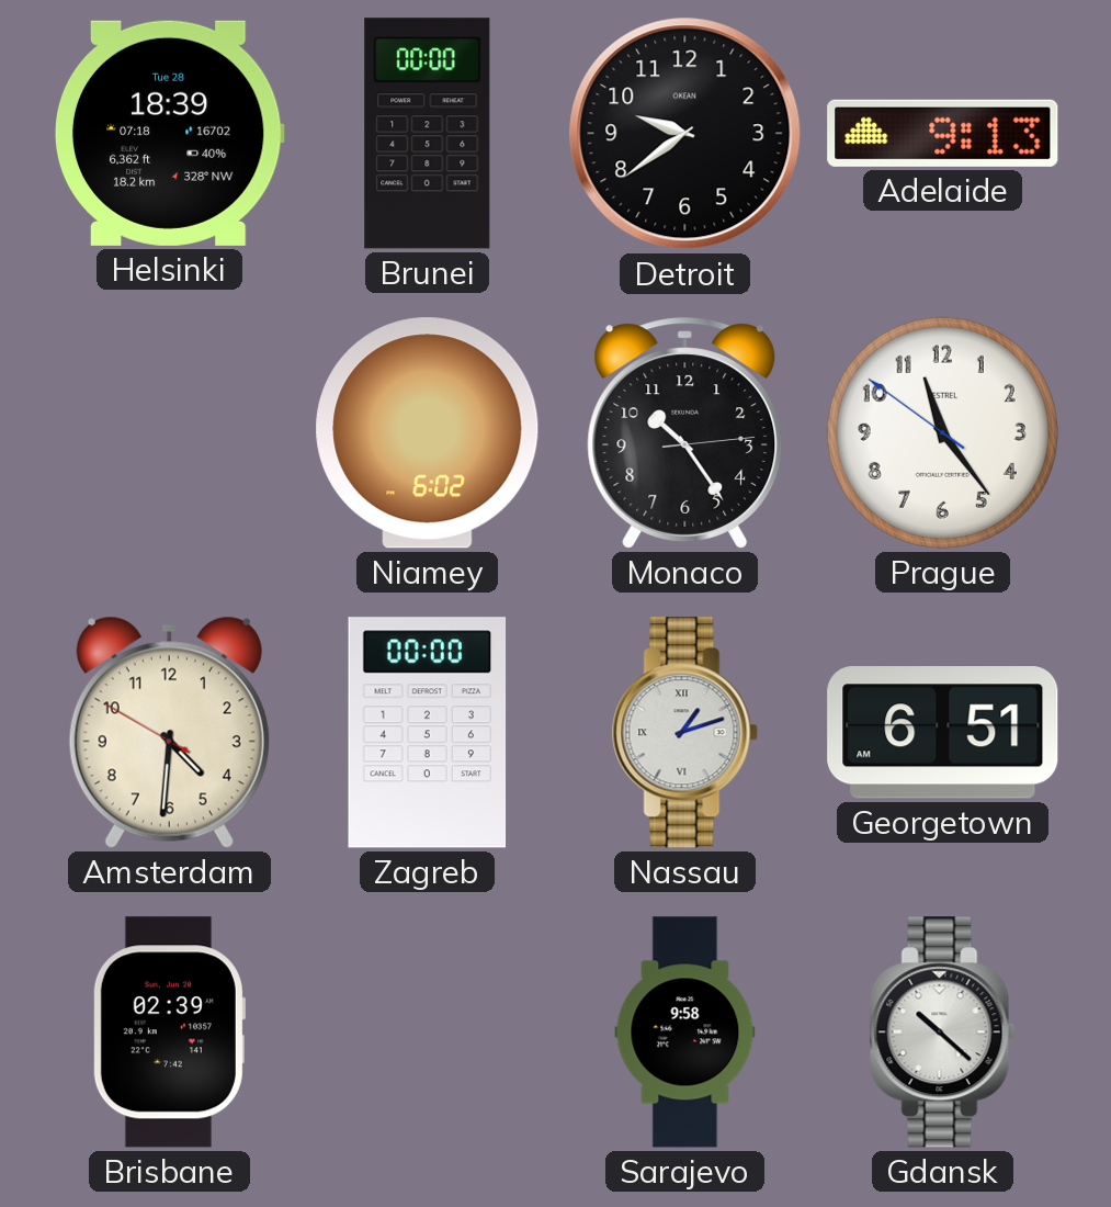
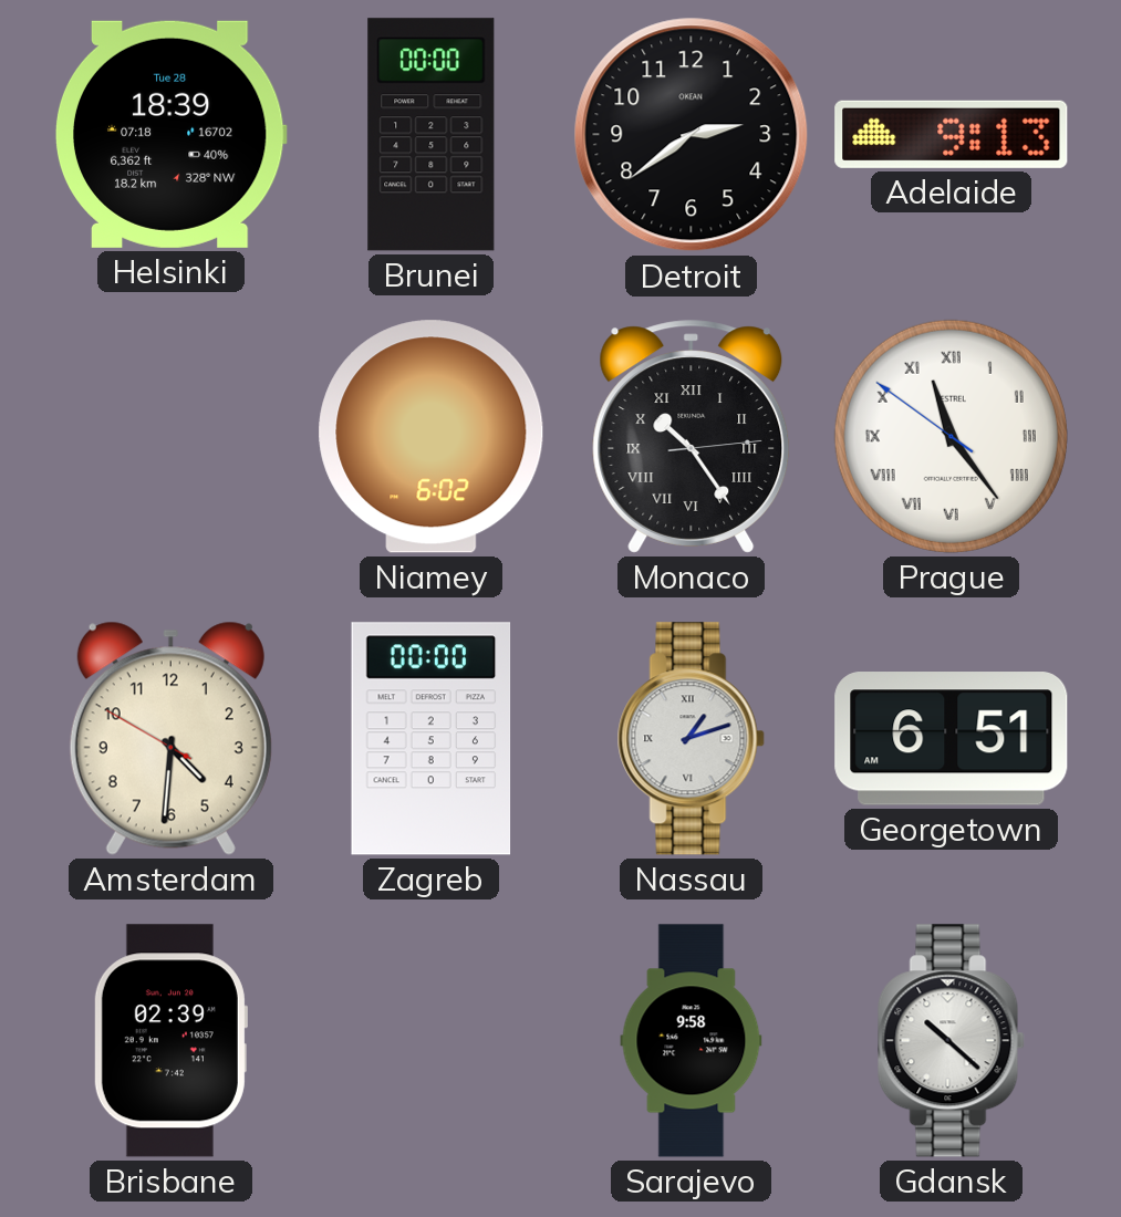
Detroit: 9:39 -> 2:39 (692, 135)
Monaco numerals: Arabic -> Roman (692, 437)
Prague numerals: Arabic -> Roman (951, 436)
